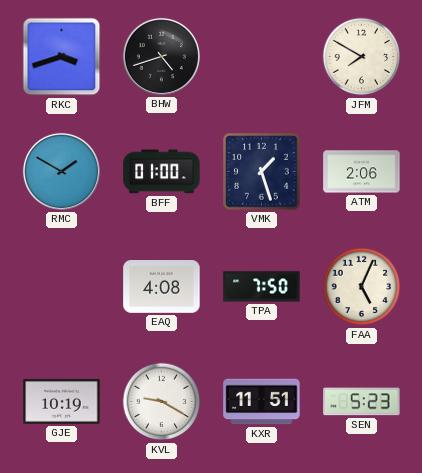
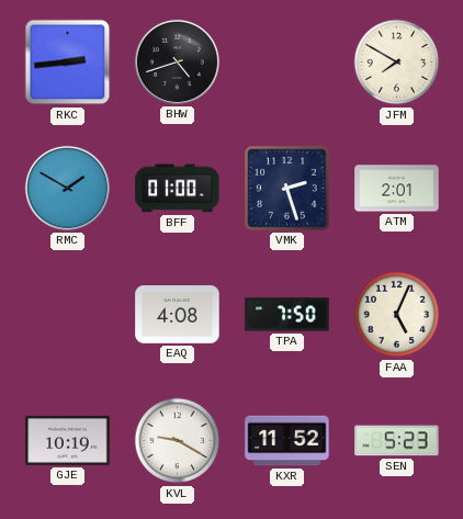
RKC: 3:42 -> 2:44 (68, 63)
VMK: 1:27 -> 2:27 (287, 189)
ATM: 2:06 -> 2:01 (397, 189)
KXR: 11:51 -> 11:52 (287, 441)
